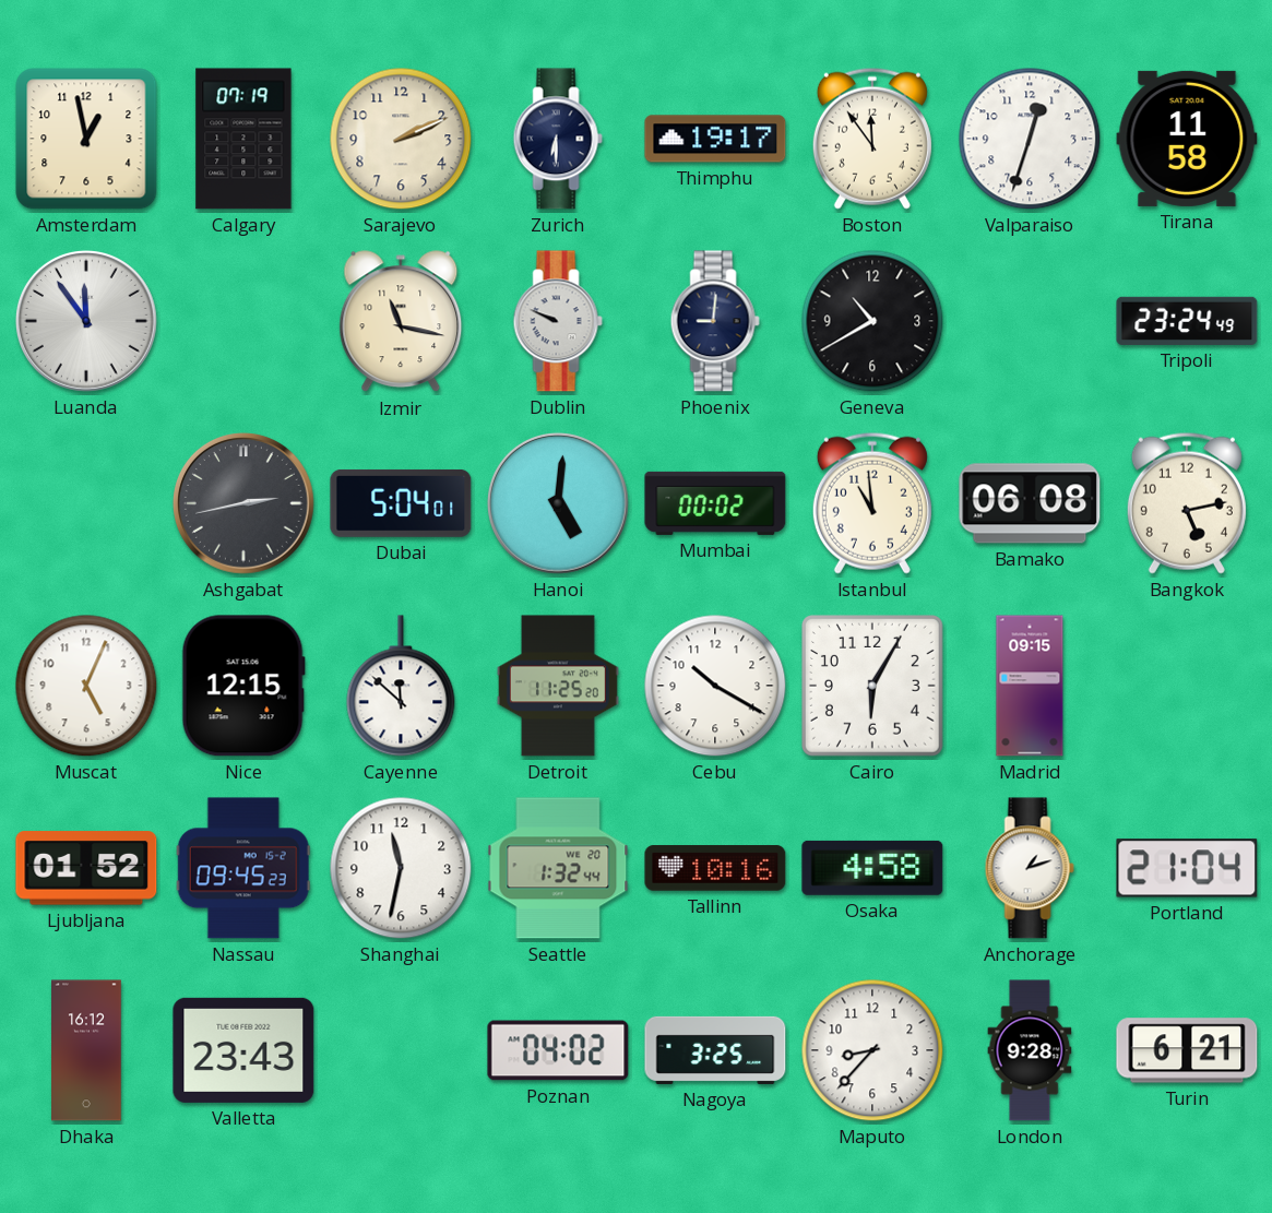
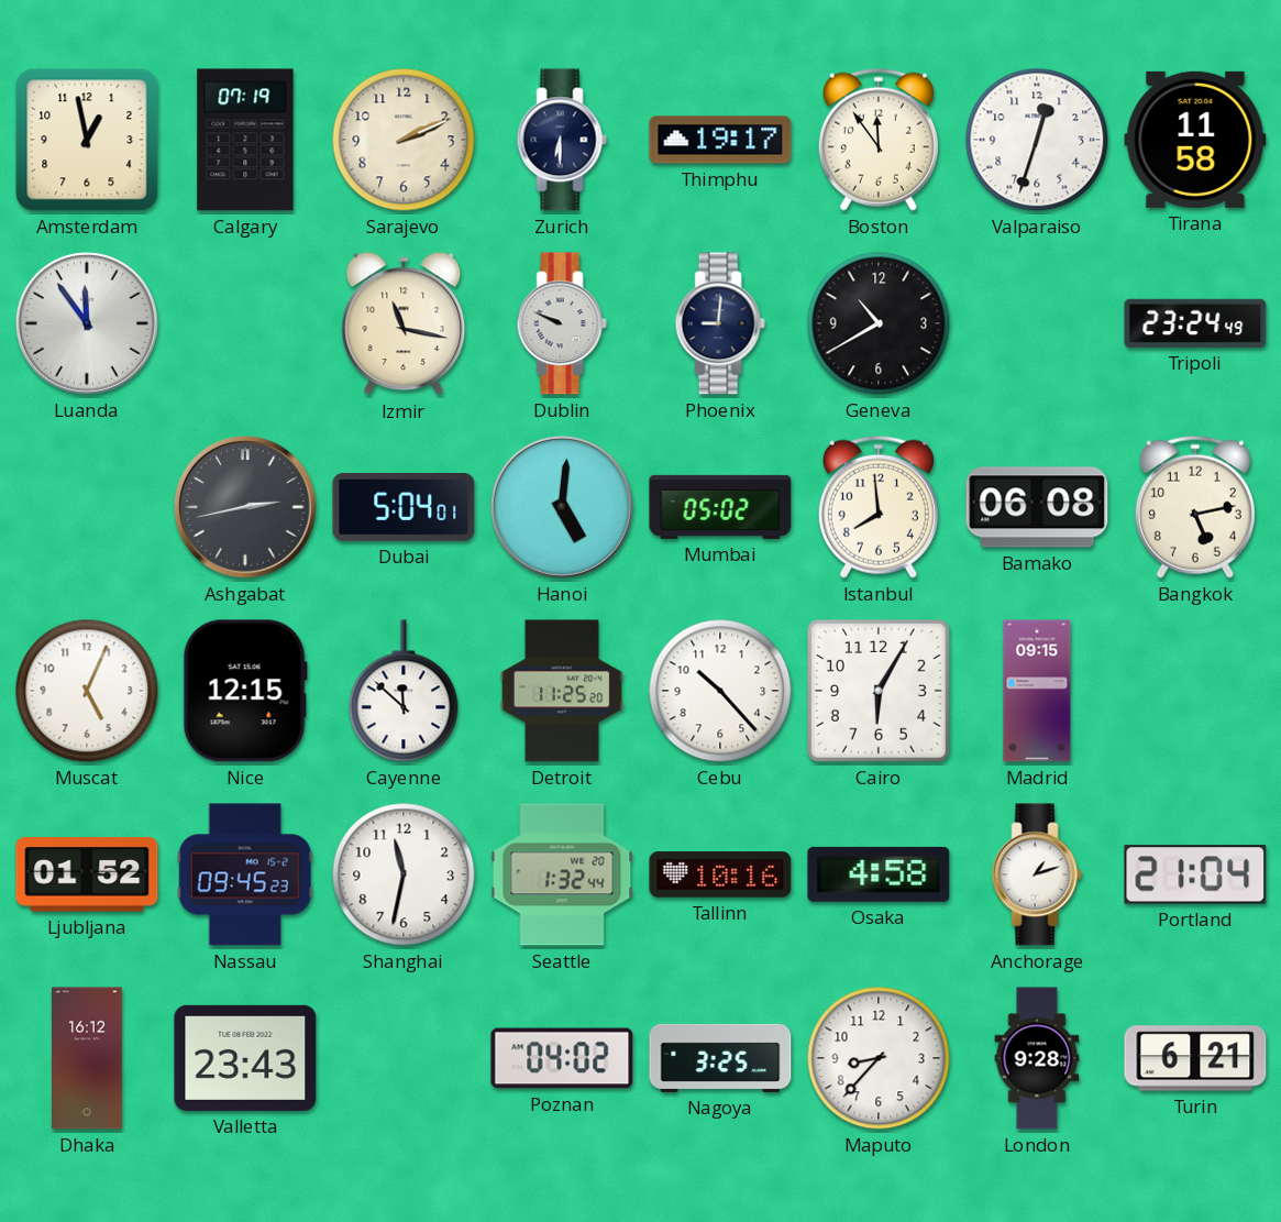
Mumbai: 00:02 -> 05:02 (720, 507)
Istanbul: 10:59 -> 7:59 (879, 507)
Cebu: 10:20 -> 10:23 (720, 691)
